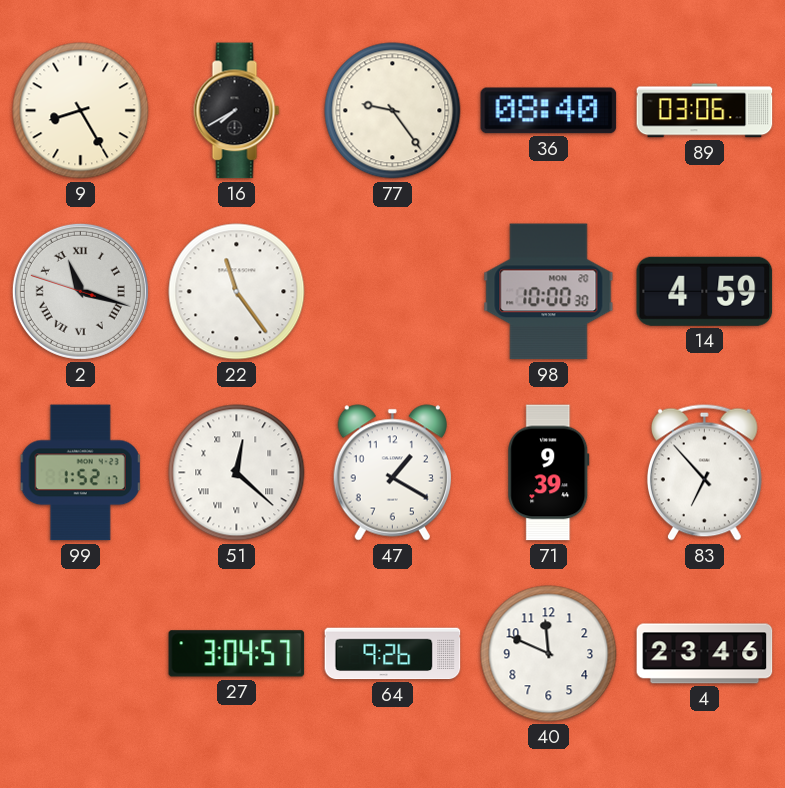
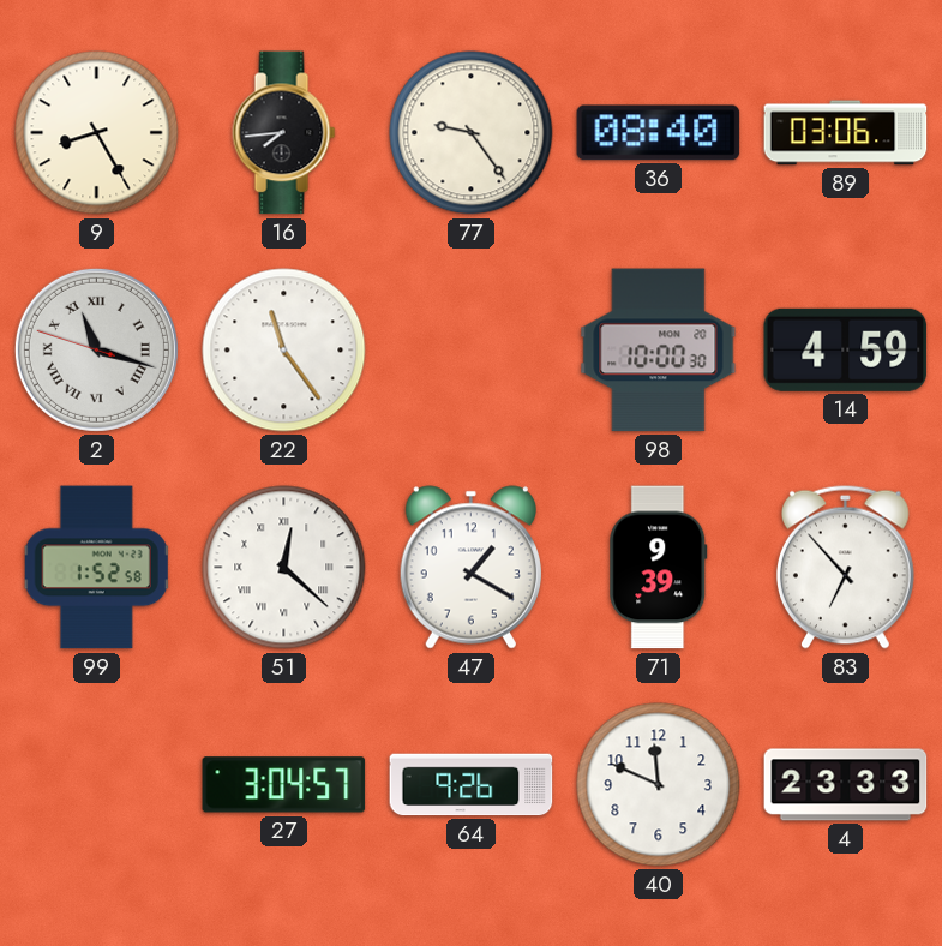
16: 7:40 -> 7:44 (284, 133)
99: 1:52:17 -> 1:52:58 (96, 568)
4: 23:46 -> 23:33 (846, 785)
